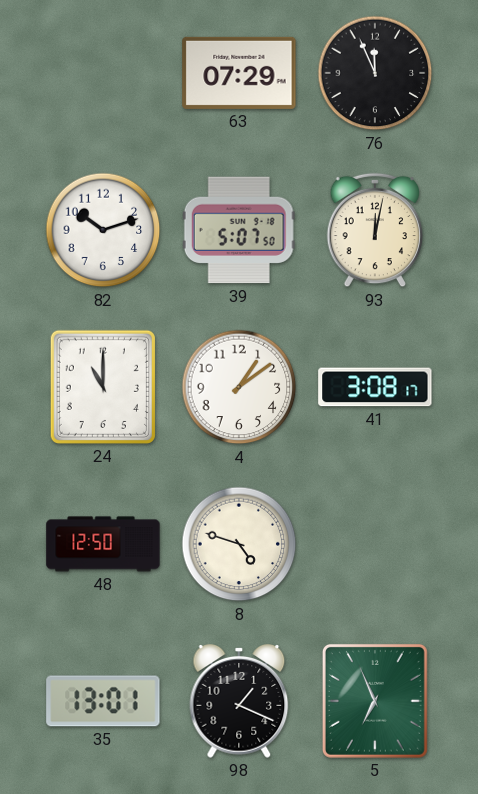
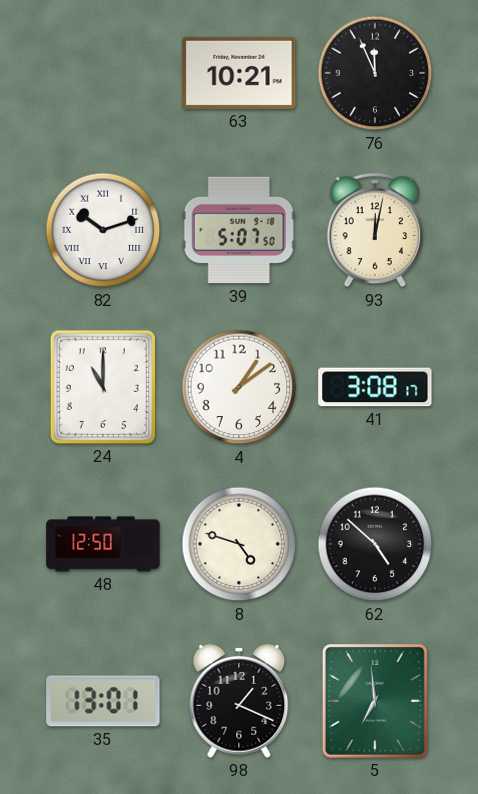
63: 07:29 -> 10:21 (239, 73)
82 numerals: Arabic -> Roman (103, 230)
62: none -> 4:52 (375, 544)
5: 6:56 -> 6:59 (375, 701)
